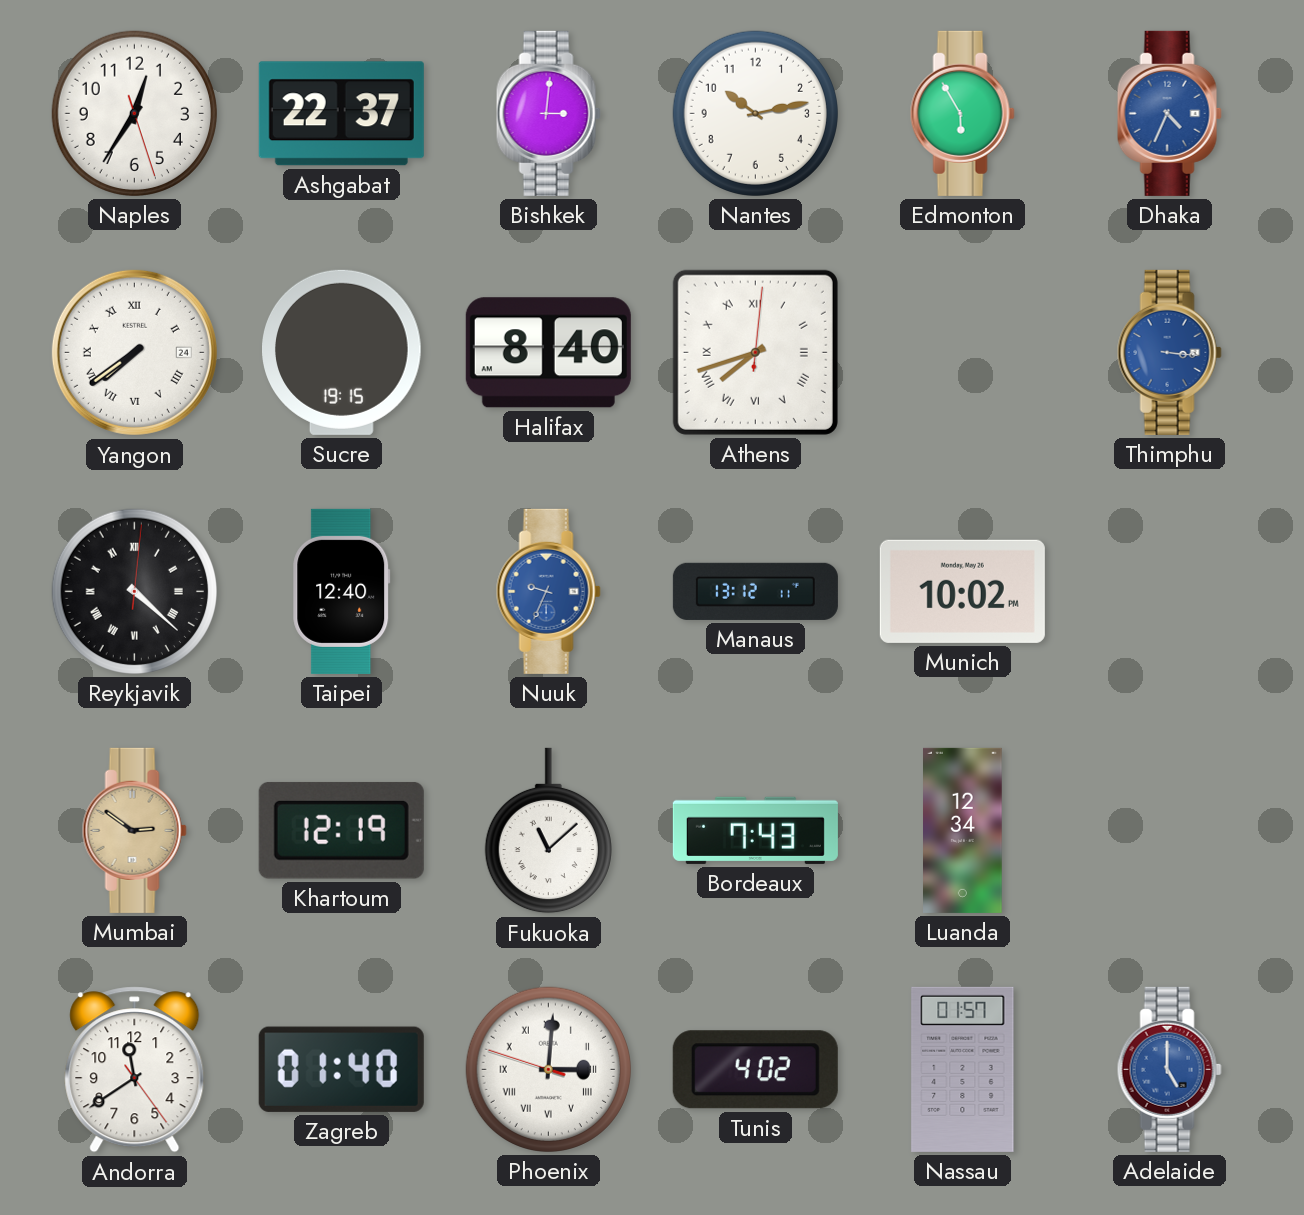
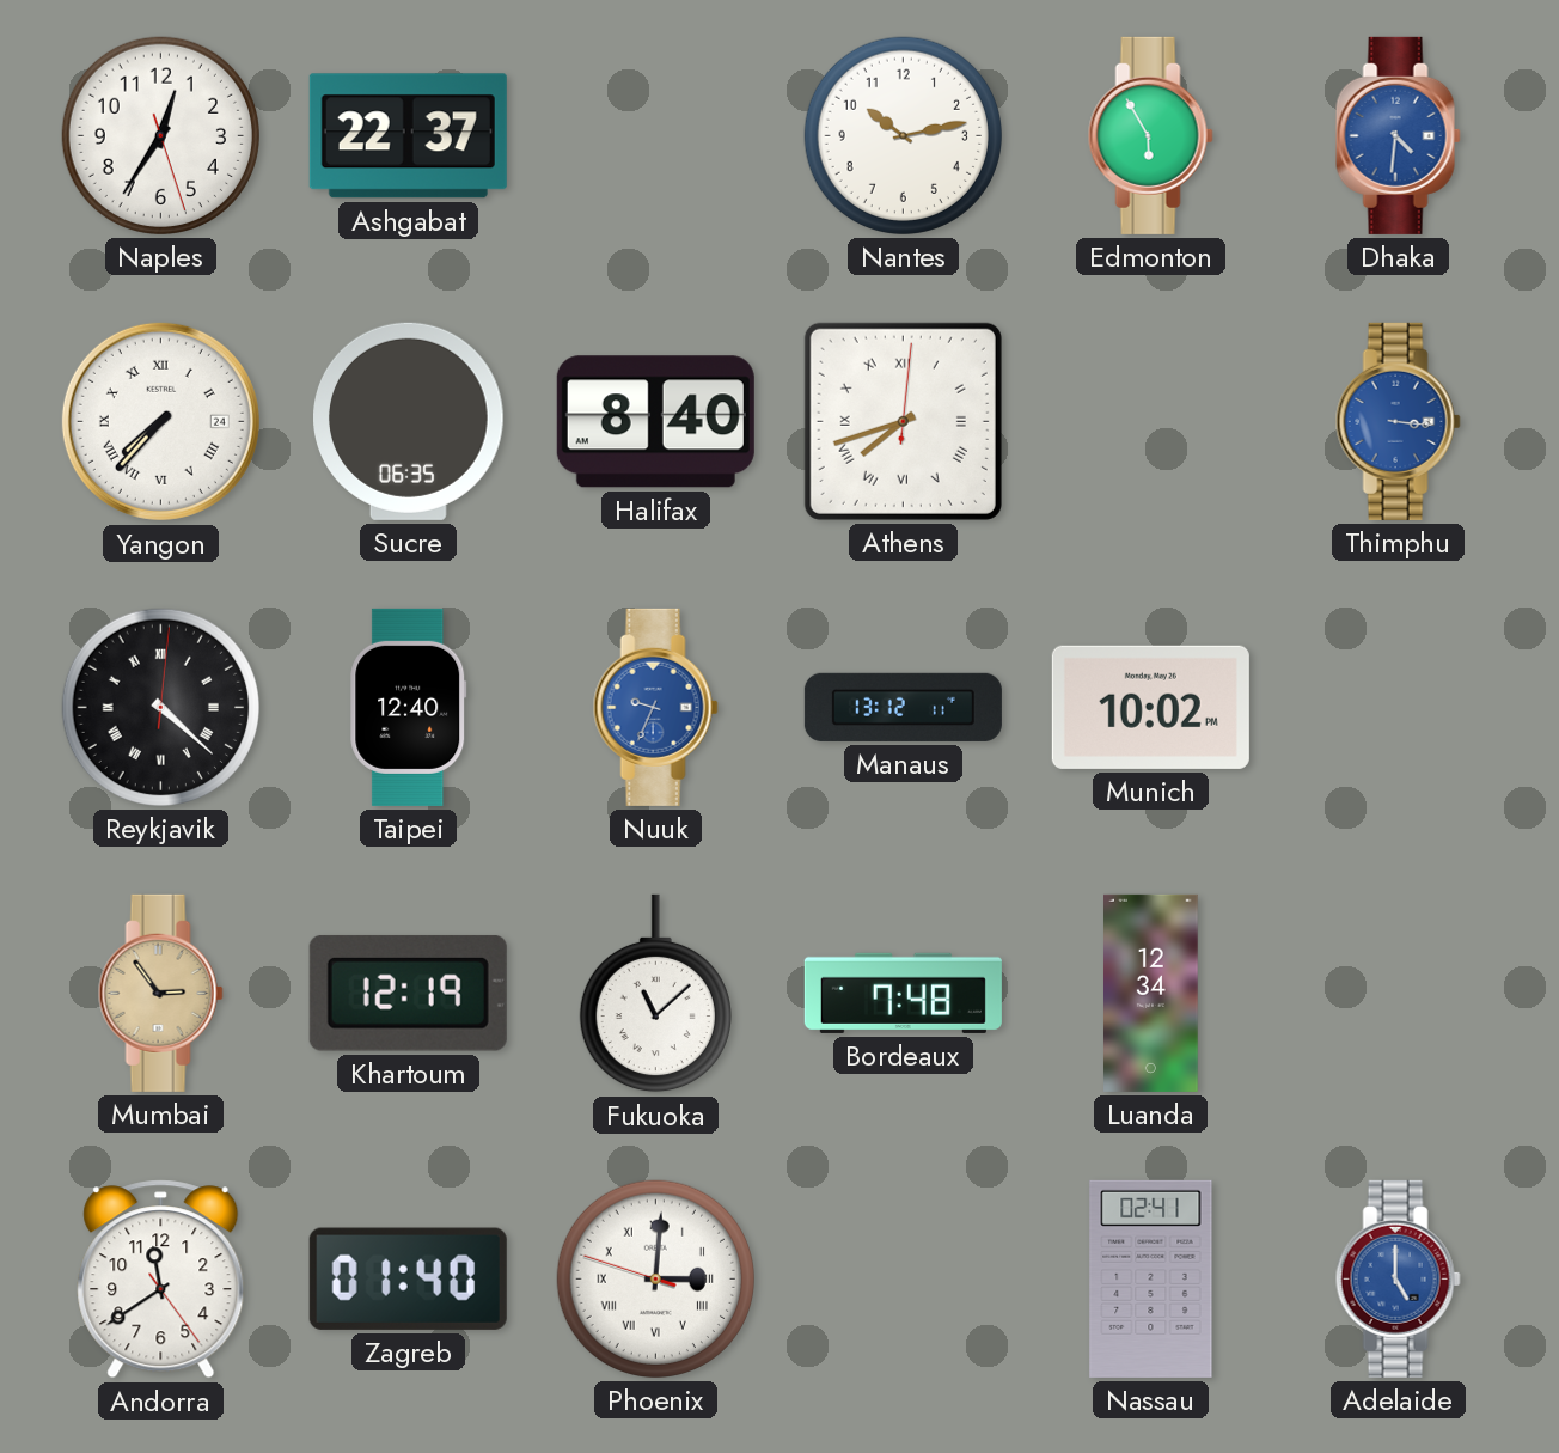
Bishkek: 3:01 -> none (548, 113)
Dhaka: 4:34 -> 4:31 (1398, 135)
Yangon: 7:39 -> 7:37 (160, 421)
Sucre: 19:15 -> 06:35 (409, 421)
Mumbai: 2:51 -> 2:54 (160, 993)
Bordeaux: 7:43 -> 7:48 (903, 993)
Tunis: 4:02 -> none (755, 1070)
Nassau: 01:57 -> 02:41 (1151, 1278)
